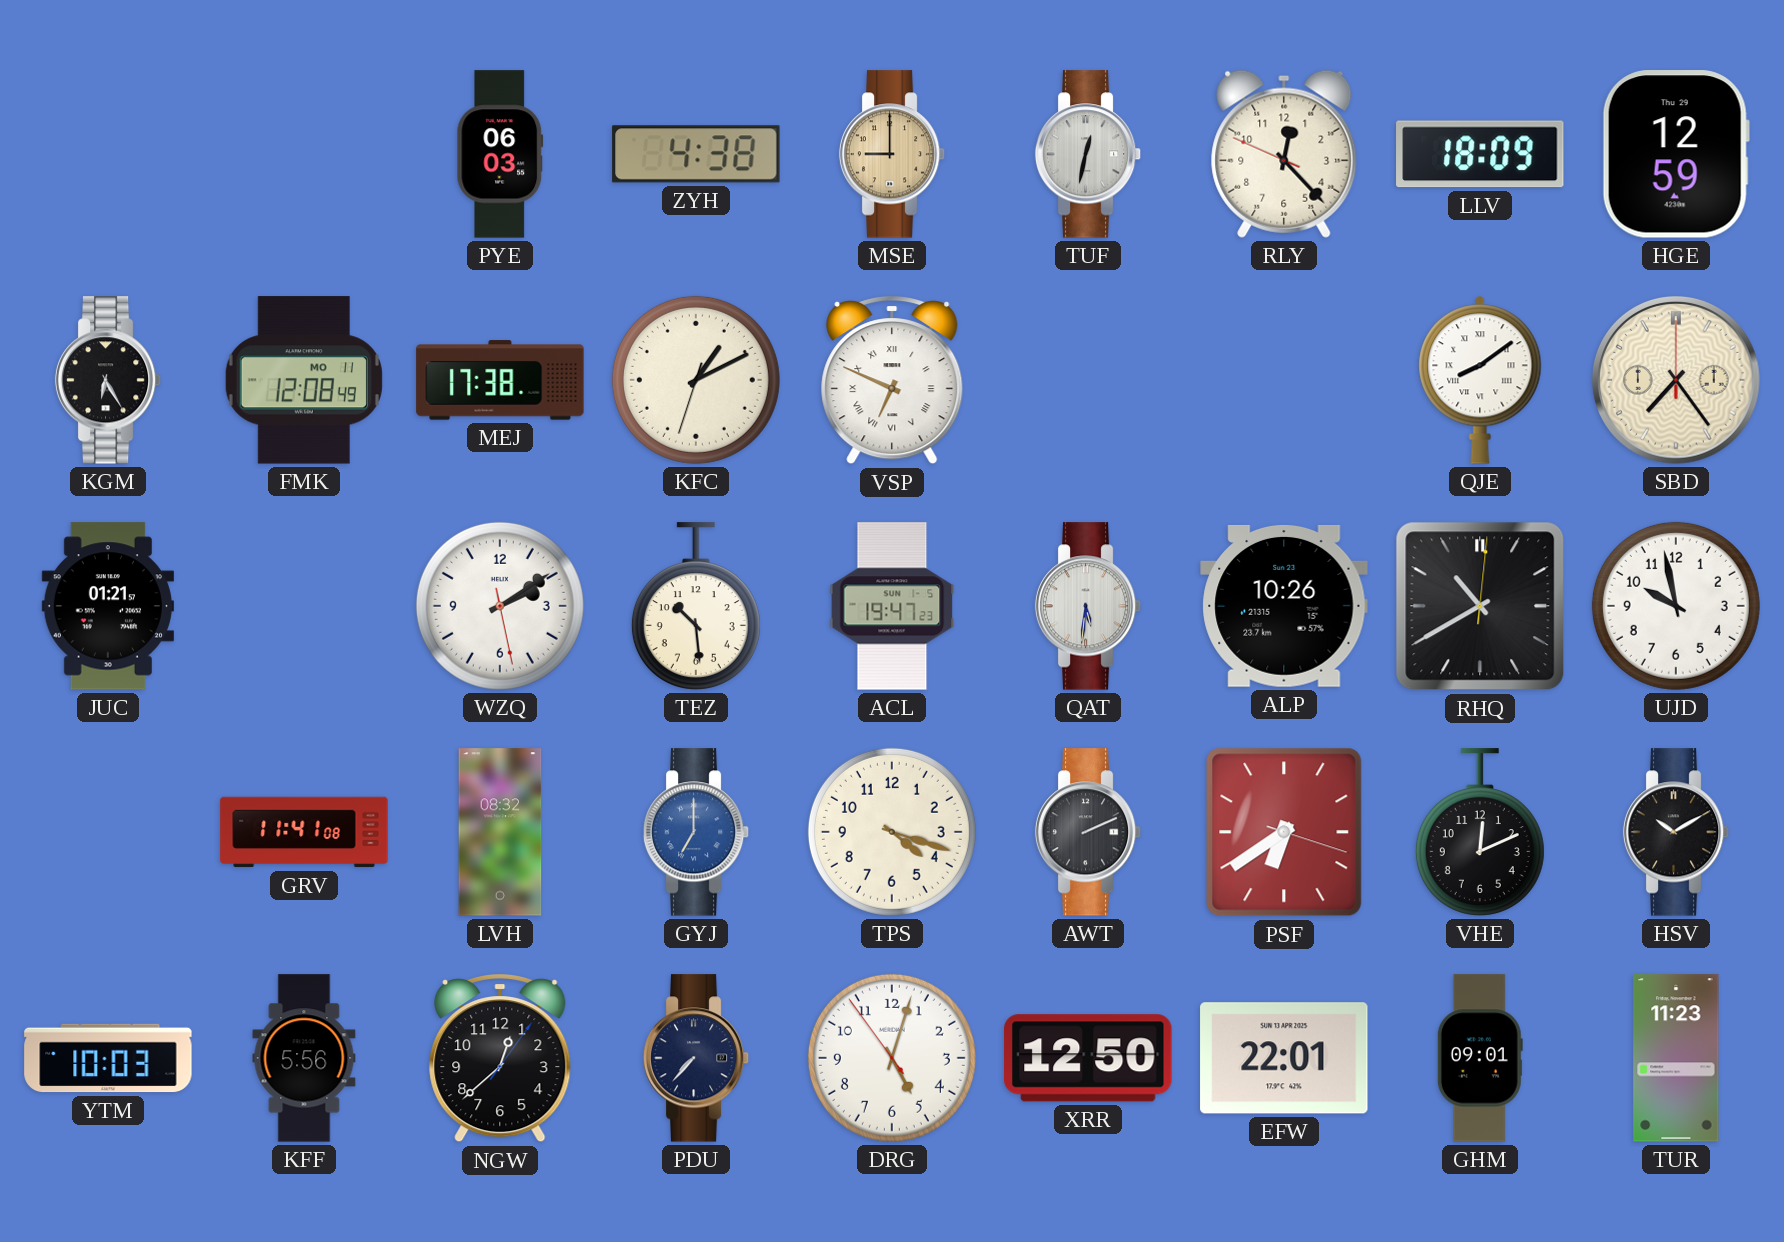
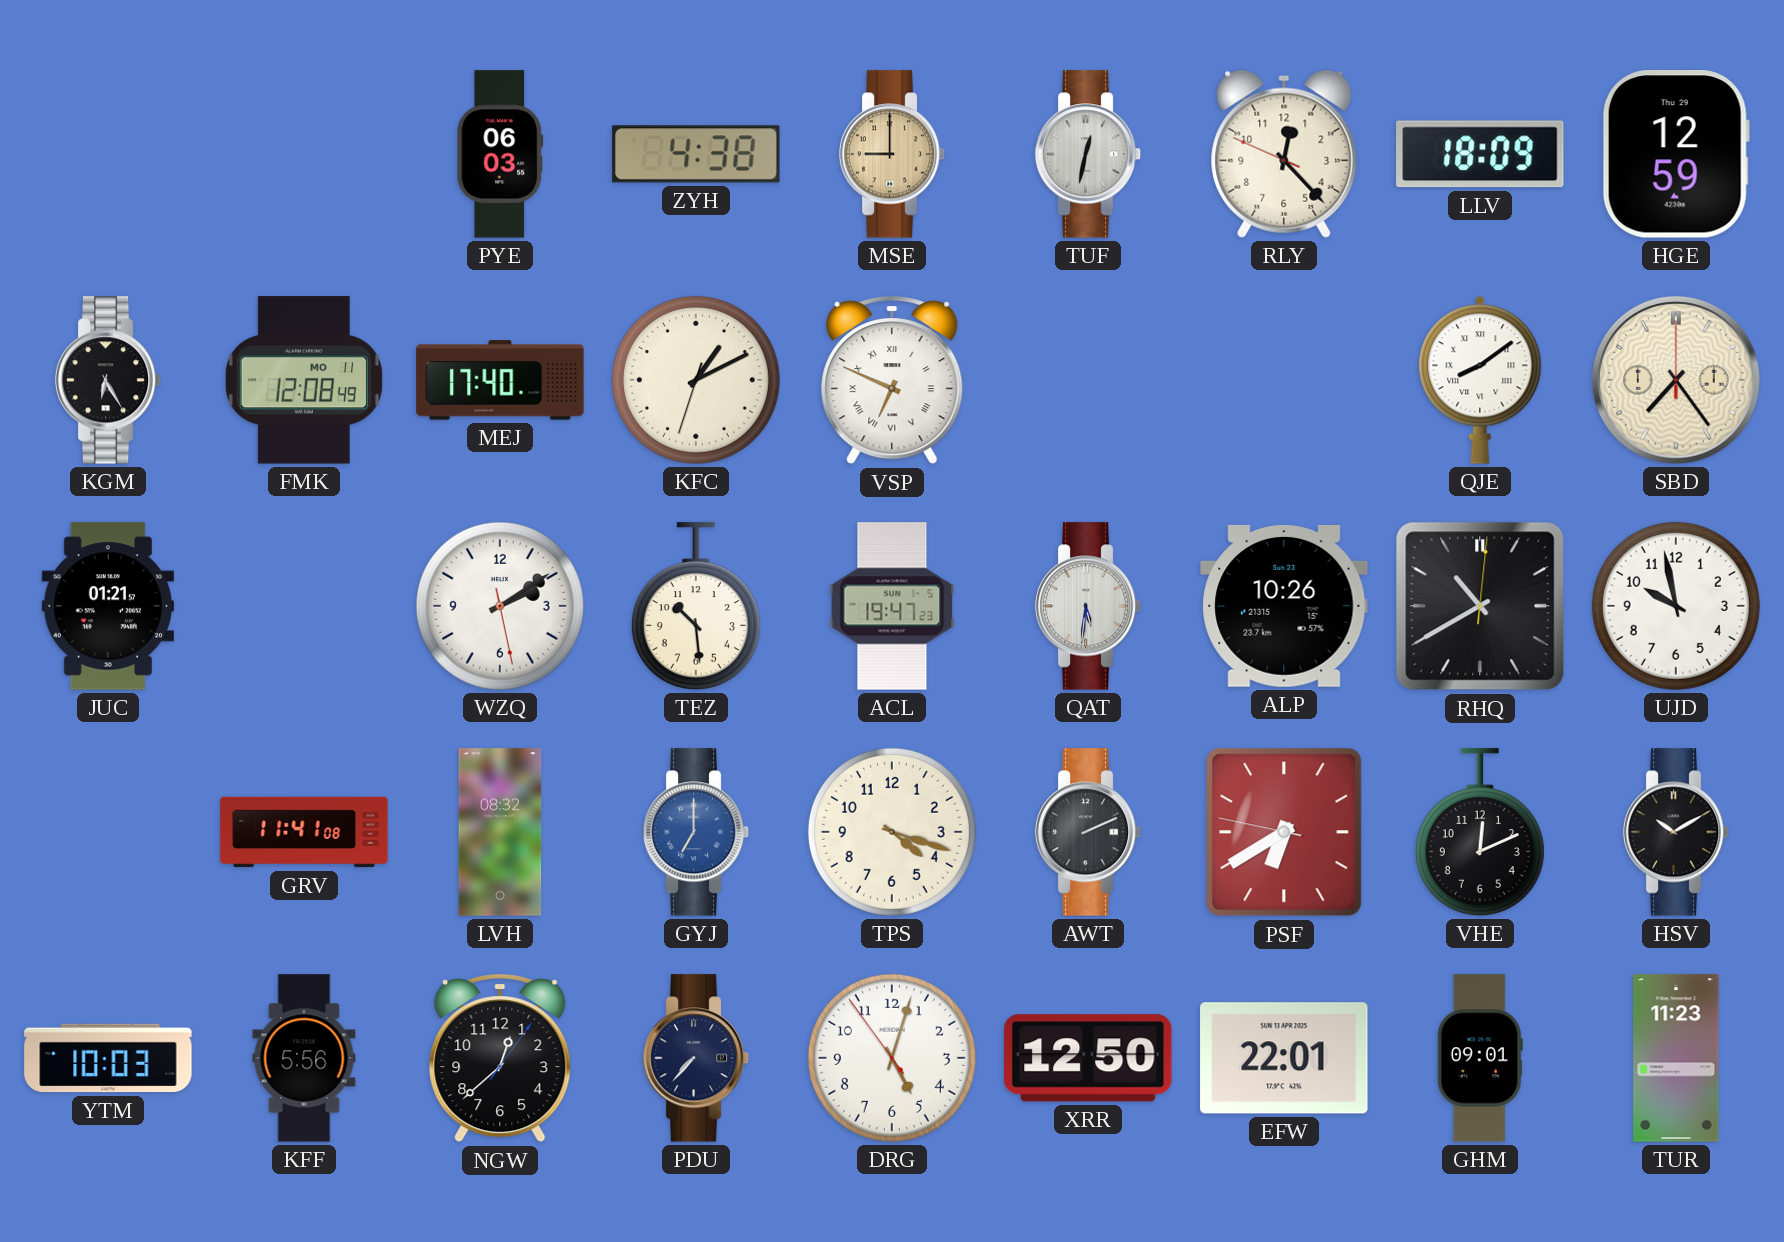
MEJ: 17:38 -> 17:40 (500, 380)
PSF: 6:39:18 -> 6:39:47 (1284, 832)
